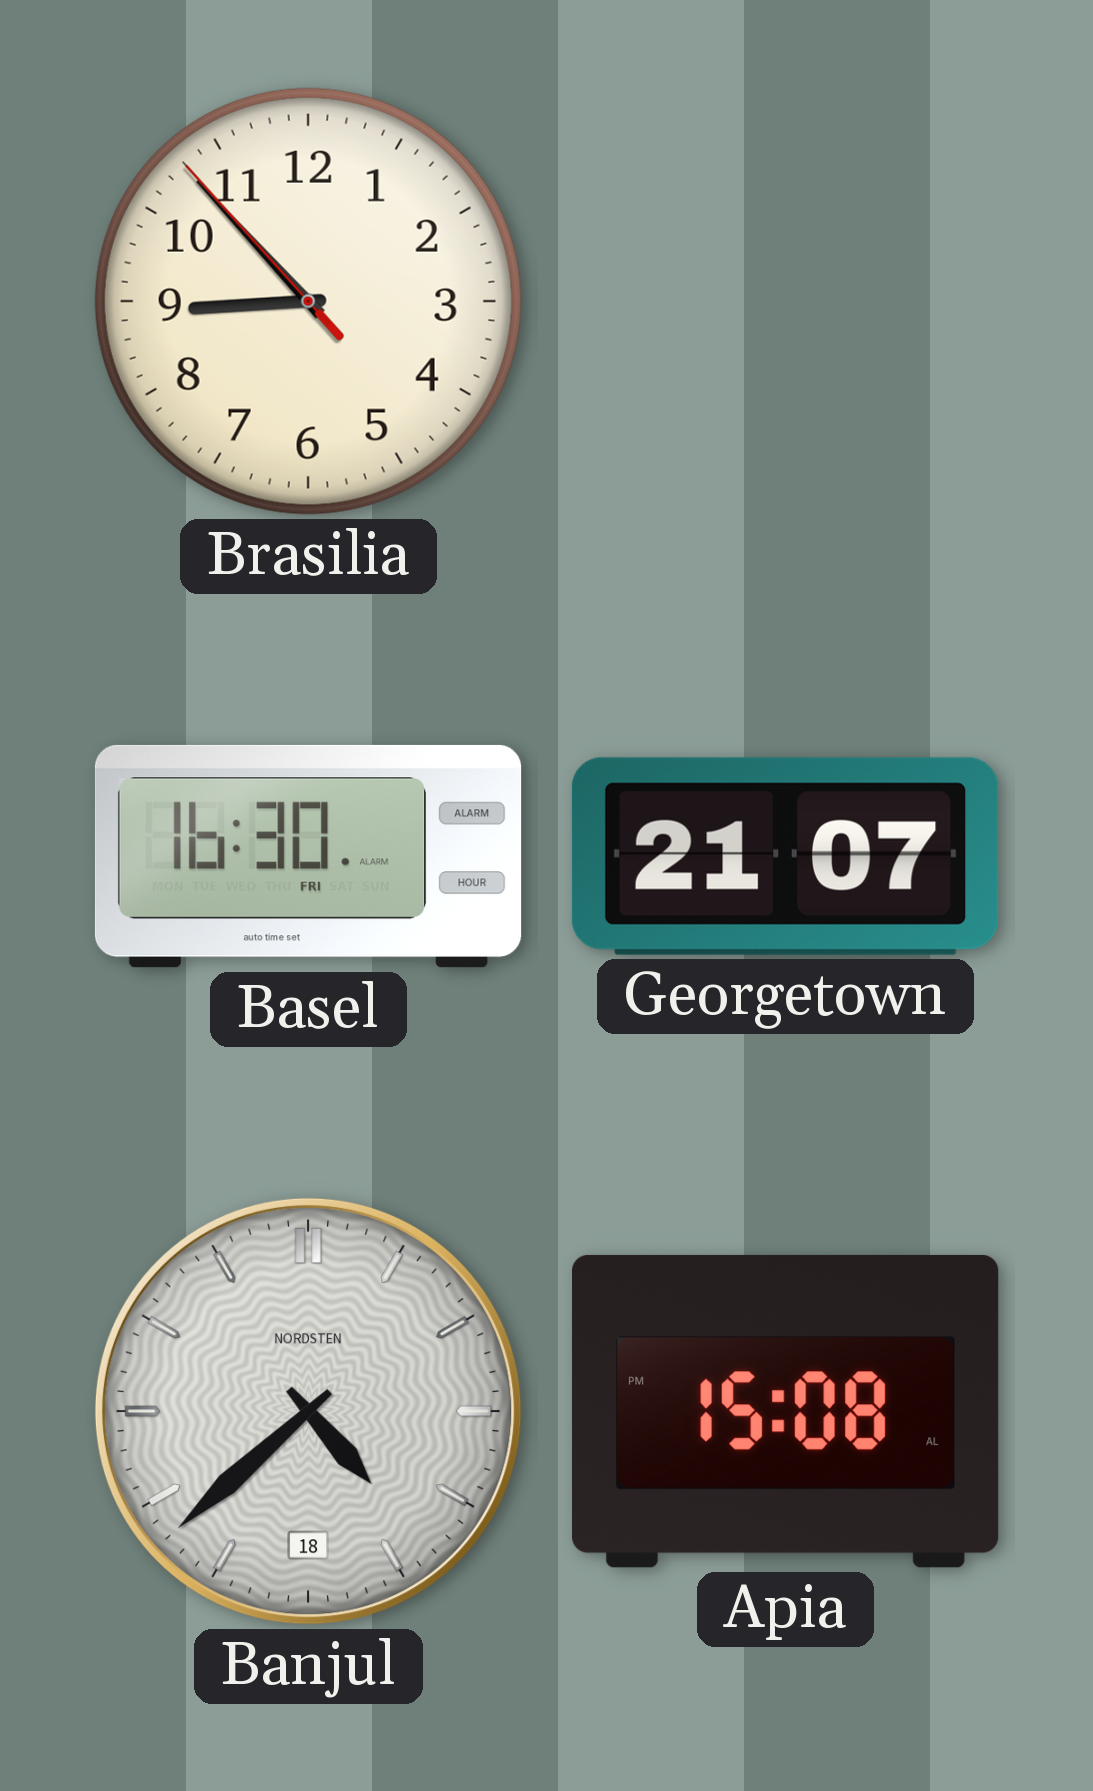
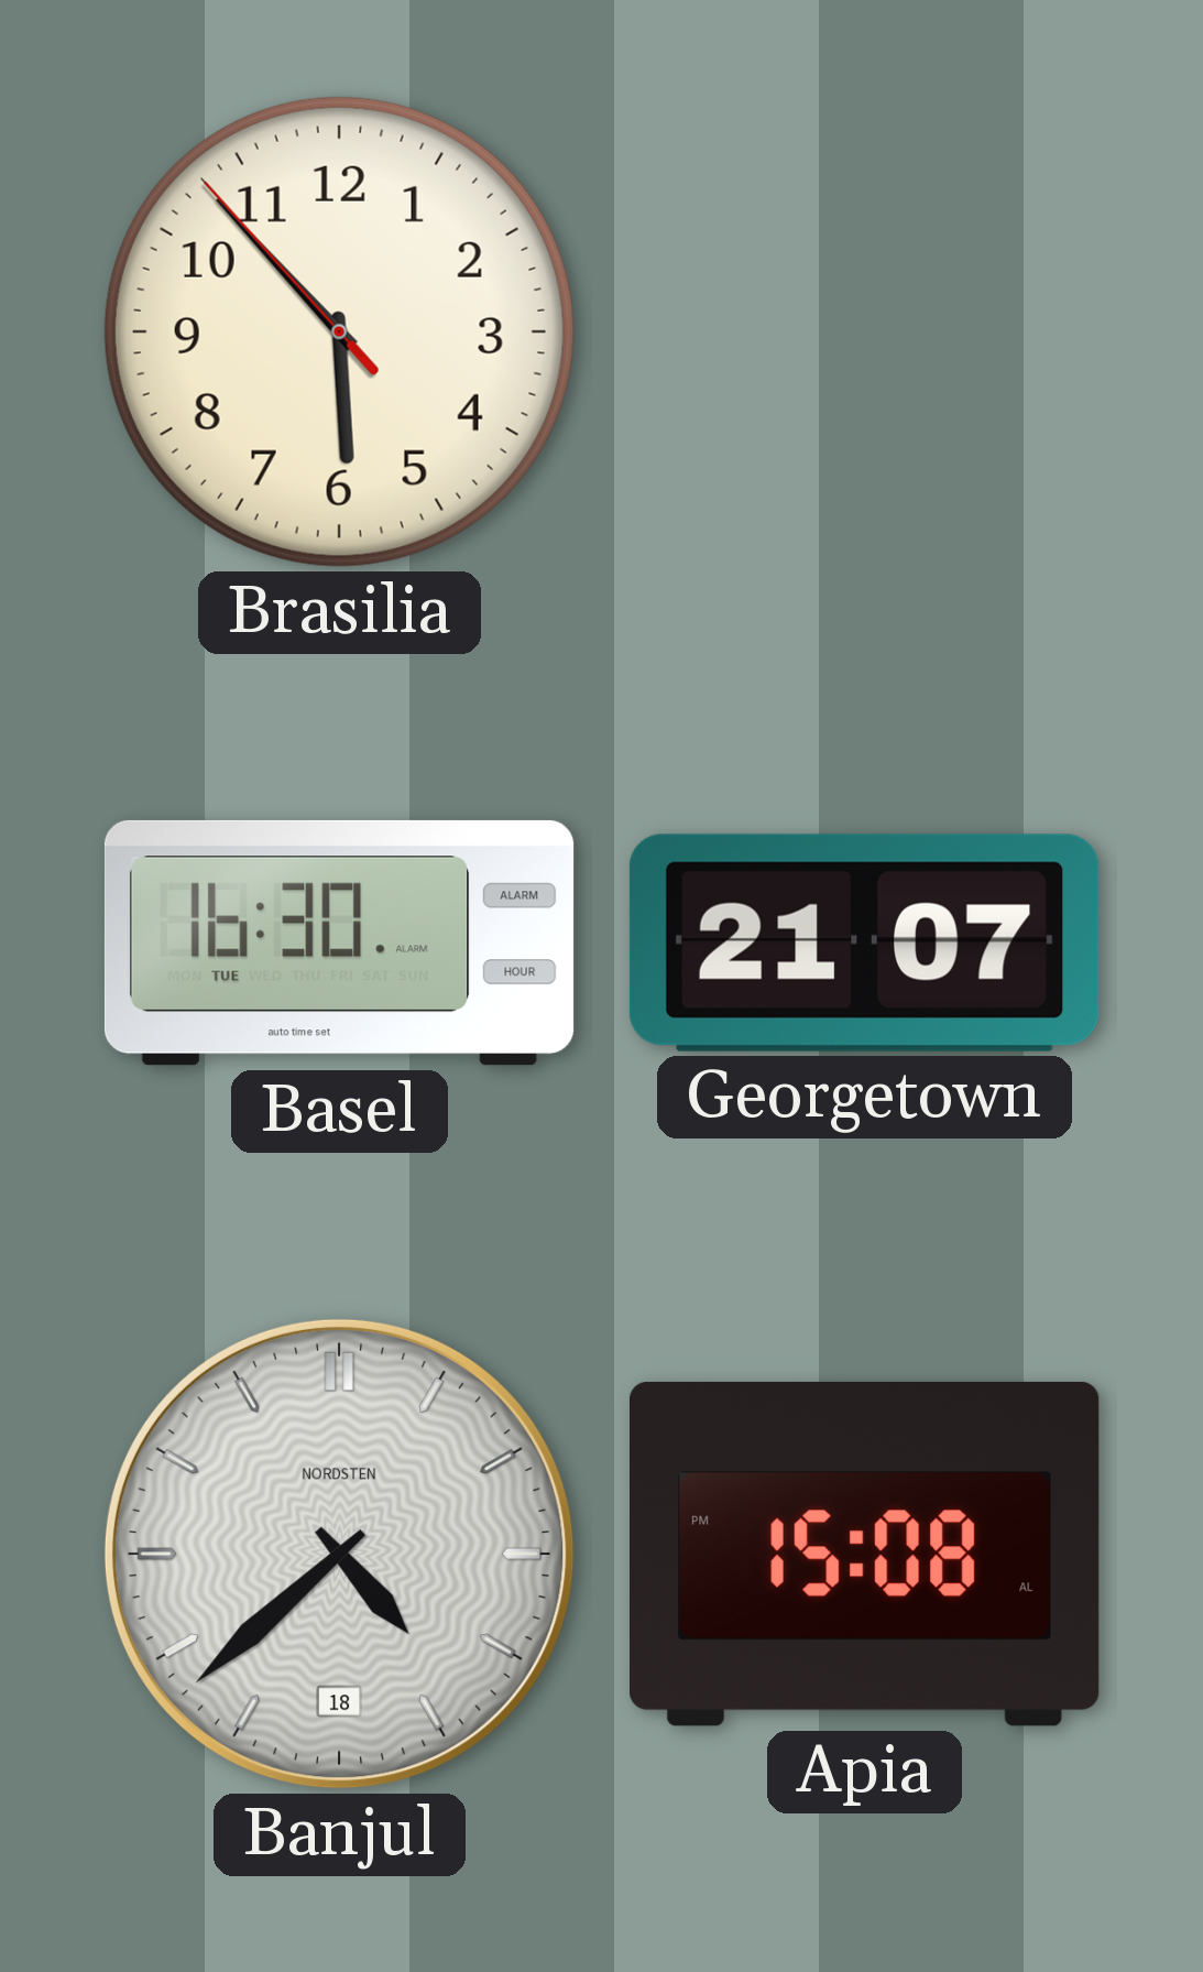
Brasilia: 8:52 -> 5:52 (339, 331)
Basel date: FRI -> TUE (339, 943)
